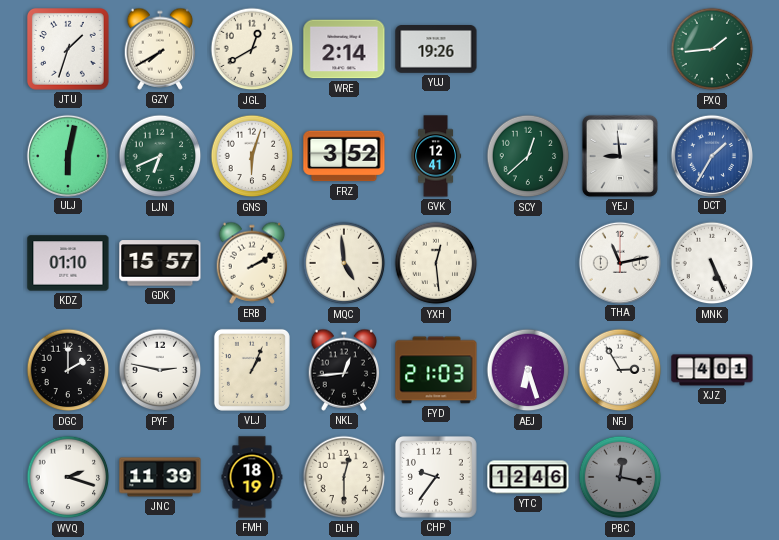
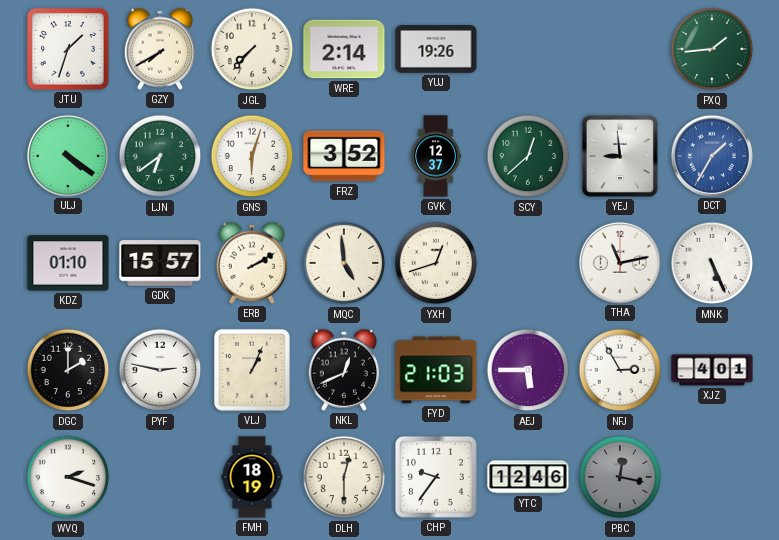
JGL: 12:40 -> 7:37 (252, 49)
ULJ: 6:02 -> 4:21 (67, 155)
LJN: 6:41 -> 6:39 (160, 156)
GVK: 12:41 -> 12:37 (436, 156)
YXH: 12:29 -> 12:42 (436, 263)
NKL: 12:44 -> 12:41 (344, 370)
AEJ: 6:27 -> 5:45 (528, 370)
JNC: 11:39 -> none (160, 477)
